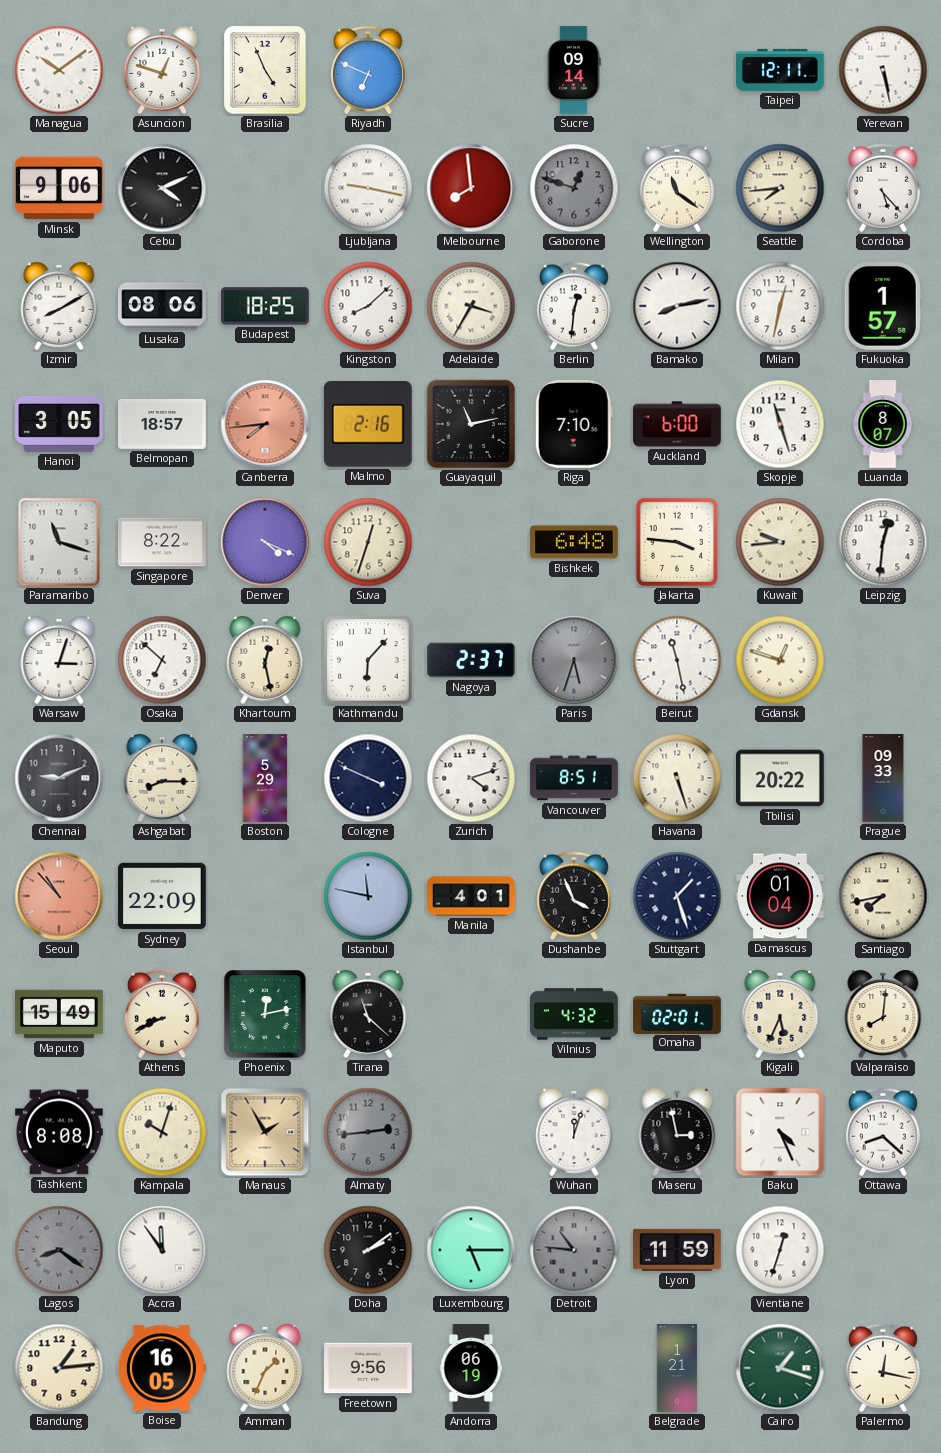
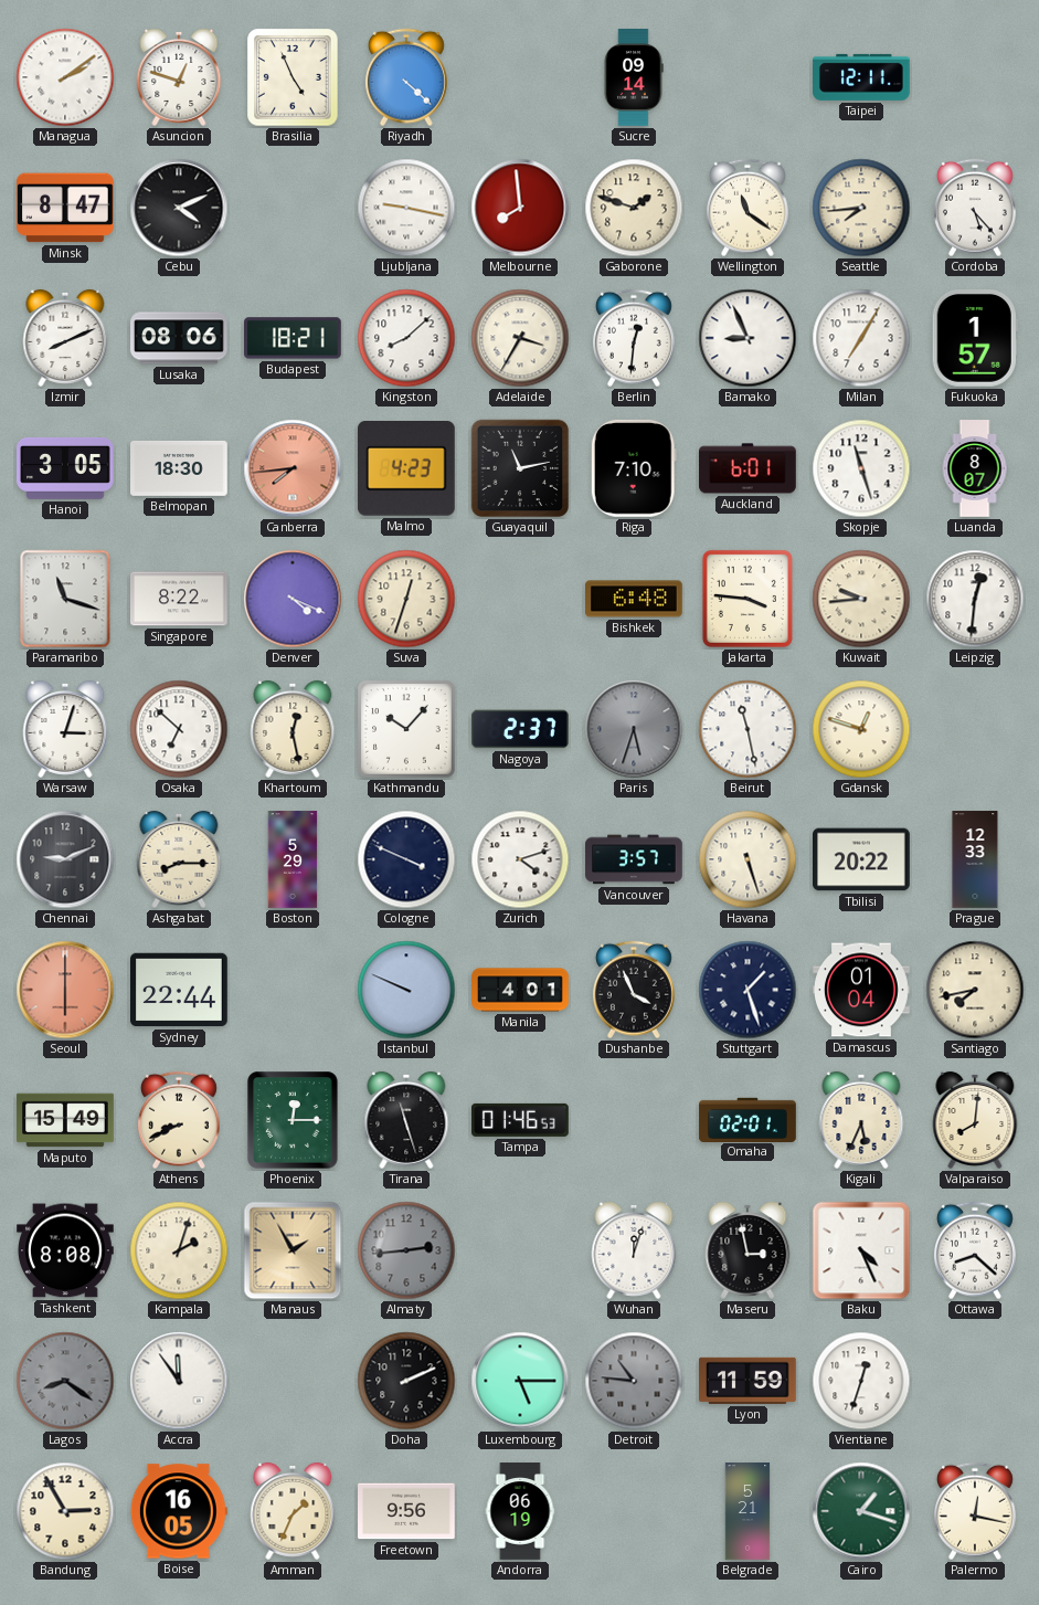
Managua: 10:09 -> 2:09 (65, 77)
Riyadh: 6:49 -> 4:22 (406, 77)
Yerevan: 5:28 -> none (883, 70)
Minsk: 9:06 -> 8:47 (66, 208)
Gaborone: 12:48 -> 1:48 (634, 208)
Gaborone dial: grey -> cream (634, 208)
Izmir: 8:10 -> 8:11 (65, 338)
Budapest: 18:25 -> 18:21 (294, 338)
Bamako: 8:13 -> 8:56 (748, 338)
Milan: 12:32 -> 7:05 (861, 338)
Belmopan: 18:57 -> 18:30 (179, 468)
Malmo: 2:16 -> 4:23 (406, 469)
Auckland: 6:00 -> 6:01 (749, 468)
Kathmandu: 6:07 -> 10:07 (406, 729)
Vancouver: 8:51 -> 3:57 (634, 859)
Prague: 09:33 -> 12:33 (975, 859)
Seoul: 10:53 -> 6:00 (65, 990)
Sydney: 22:09 -> 22:44 (180, 990)
Istanbul: 11:47 -> 9:49 (406, 990)
Phoenix: 12:13 -> 12:15 (293, 1120)
Tirana: 11:22 -> 11:27 (406, 1120)
Tampa: none -> 01:46 (521, 1120)
Vilnius: 4:32 -> none (574, 1014)
Kampala: 10:03 -> 2:03 (179, 1250)
Doha: 2:09 -> 2:11 (406, 1381)
Bandung: 1:14 -> 2:55 (65, 1511)
Belgrade: 1:21 -> 5:21 (748, 1511)
